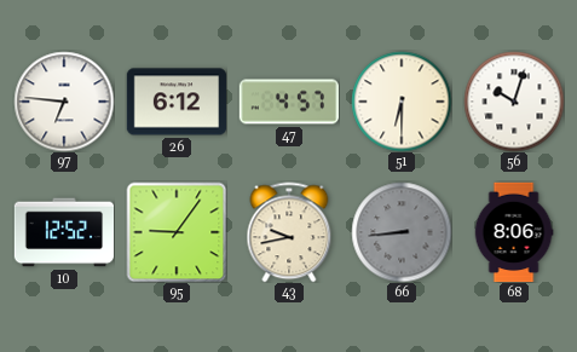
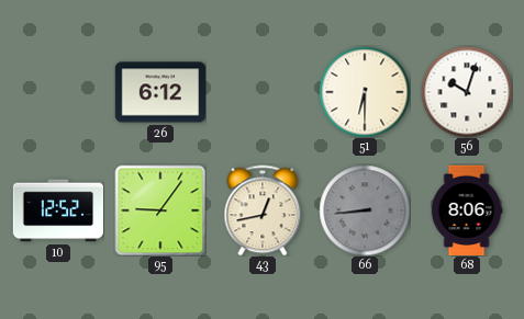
97: 6:46 -> none (64, 102)
47: 4:57 -> none (289, 102)
43: 9:43 -> 12:43 (263, 210)
